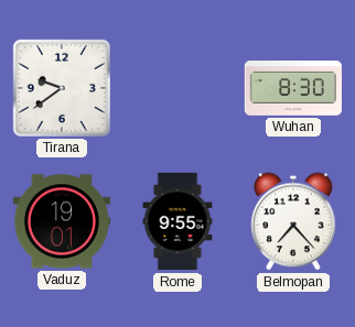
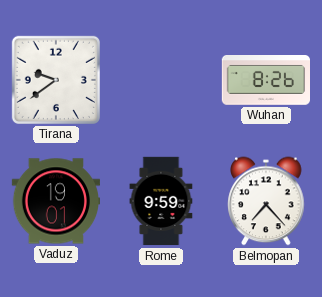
Wuhan: 8:30 -> 8:26 (265, 81)
Rome: 9:55 -> 9:59 (161, 201)
